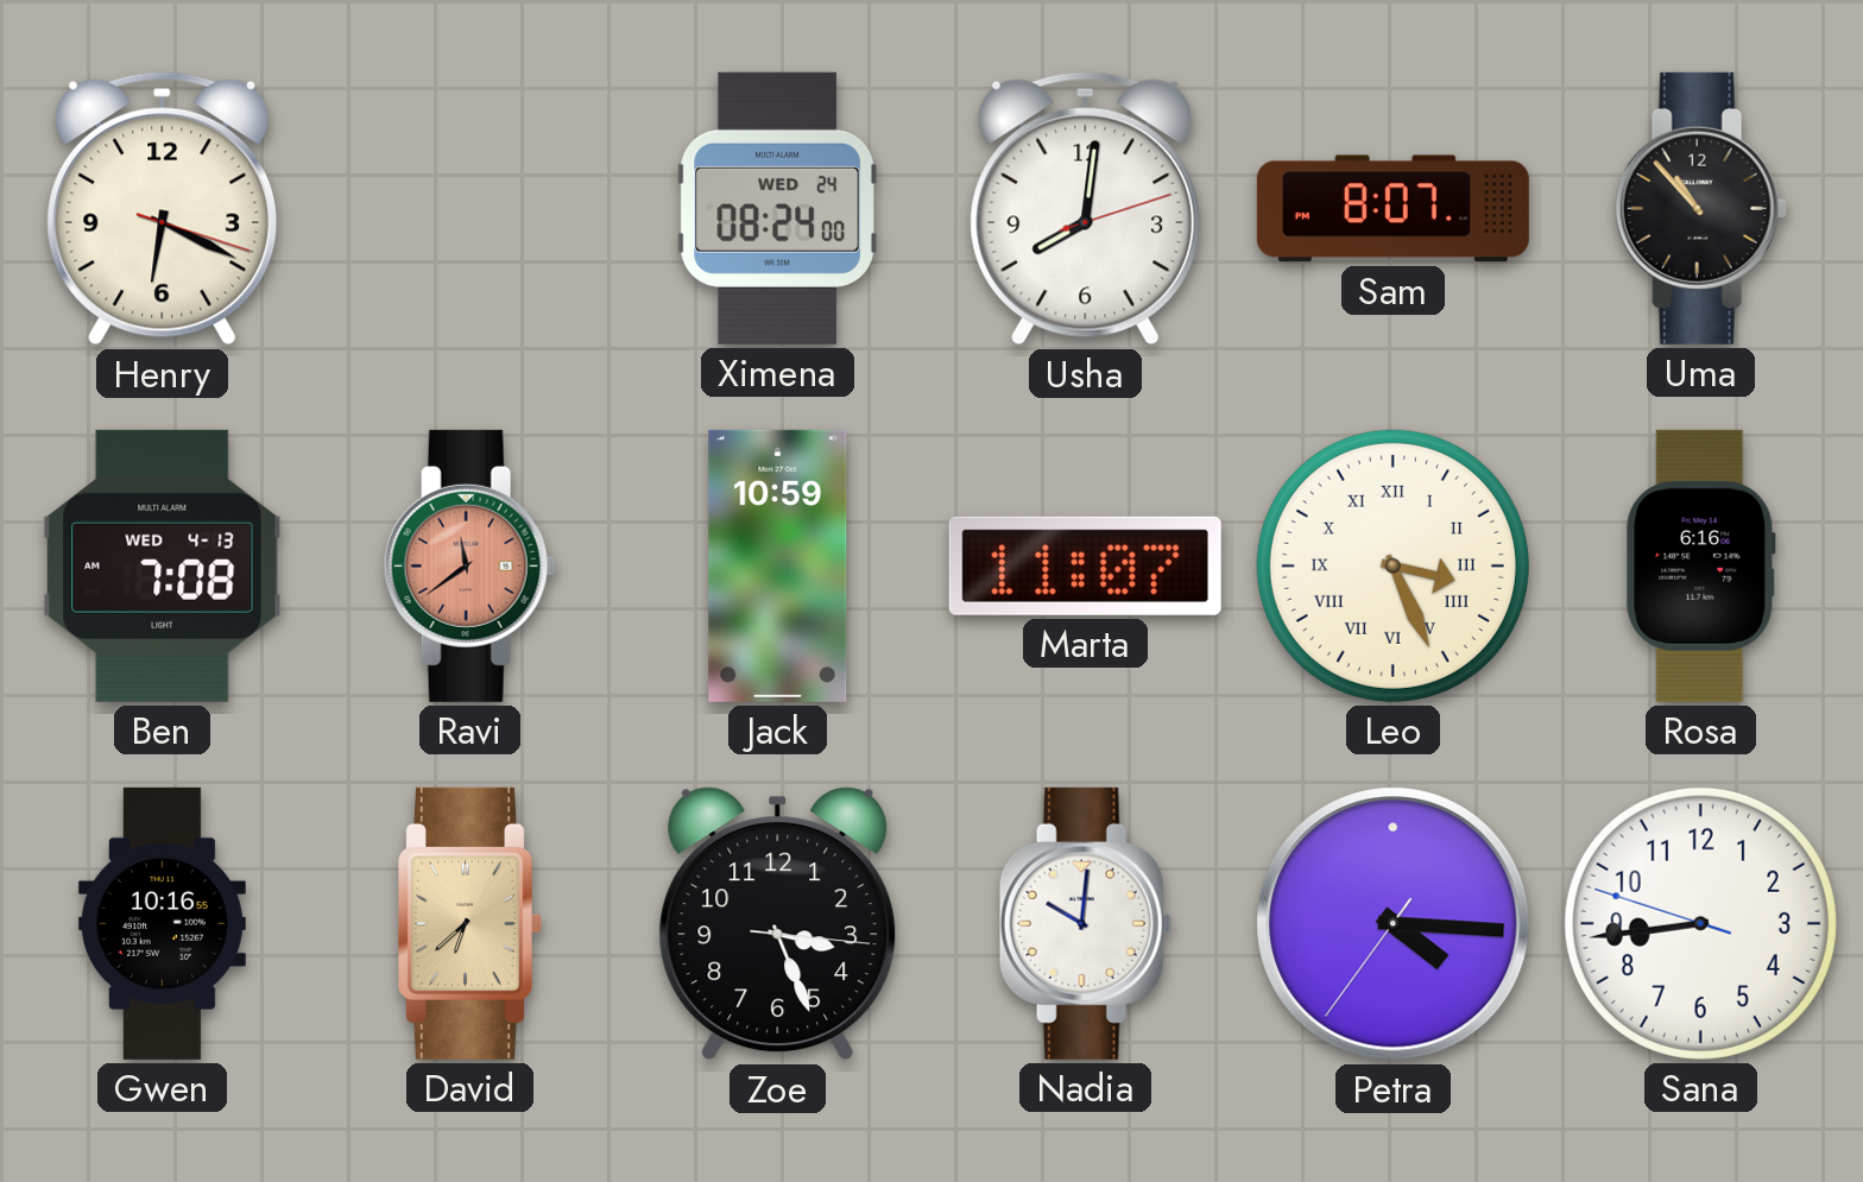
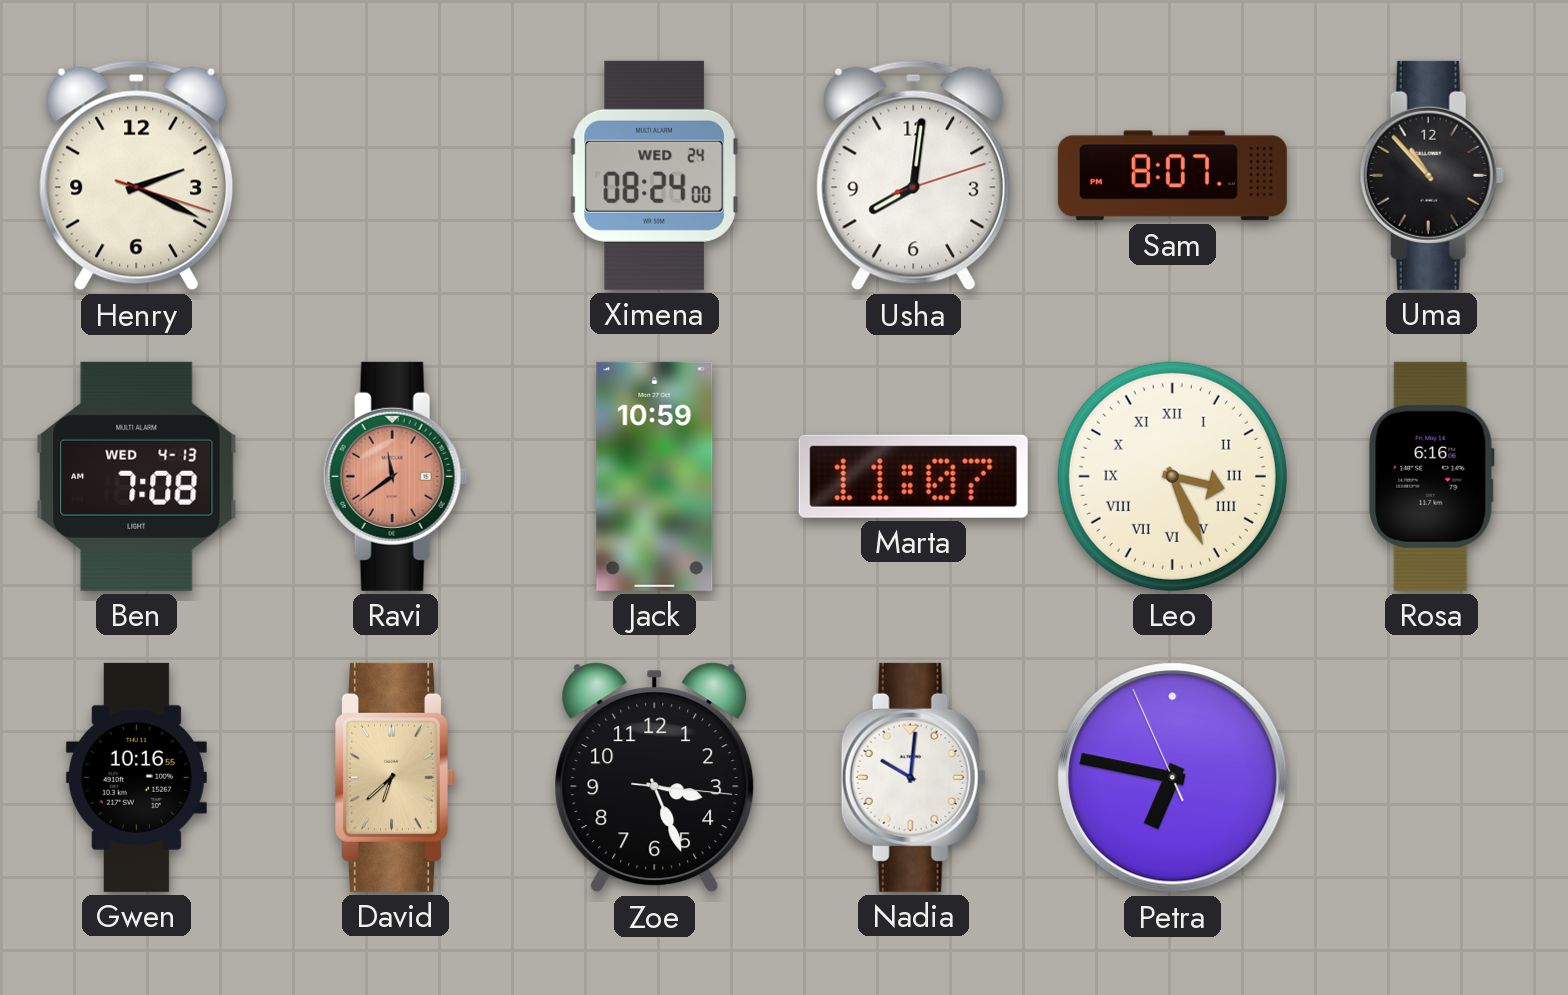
Henry: 6:19 -> 2:19 (137, 176)
Petra: 4:15 -> 6:46 (1173, 778)
Sana: 8:43 -> none (1700, 923)
